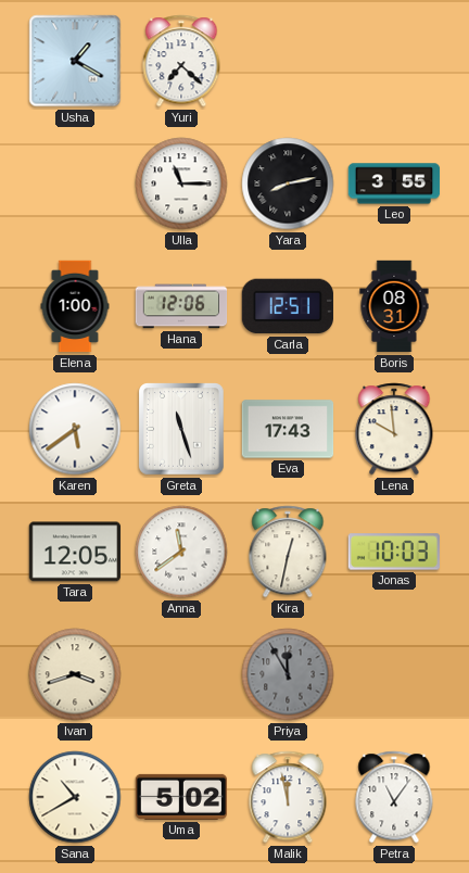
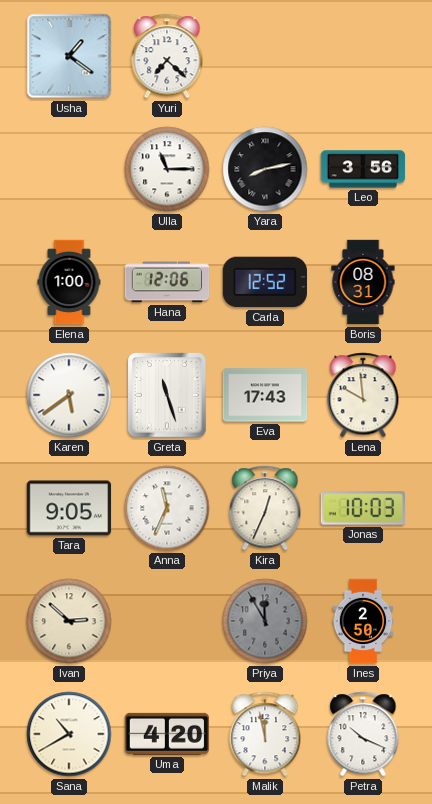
Usha: 1:20 -> 1:21 (69, 56)
Leo: 3:55 -> 3:56 (363, 169)
Carla: 12:51 -> 12:52 (265, 282)
Tara: 12:05 -> 9:05 (69, 508)
Anna: 11:39 -> 11:34 (167, 508)
Kira: 12:32 -> 12:34 (265, 508)
Ivan: 3:42 -> 2:52 (69, 621)
Ines: none -> 2:50 (363, 621)
Uma: 5:02 -> 4:20 (166, 734)
Petra: 11:06 -> 10:19 (363, 734)
